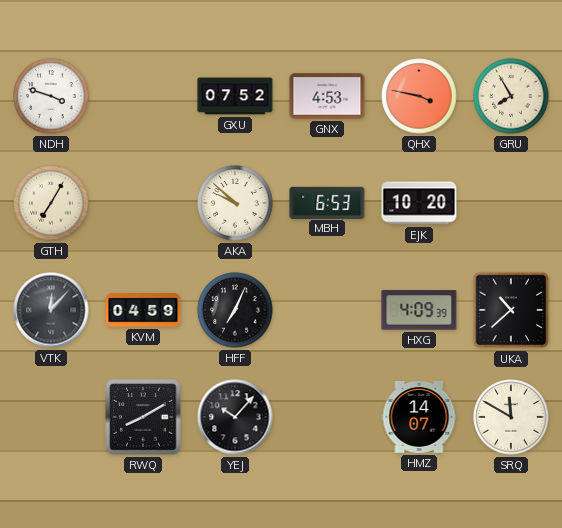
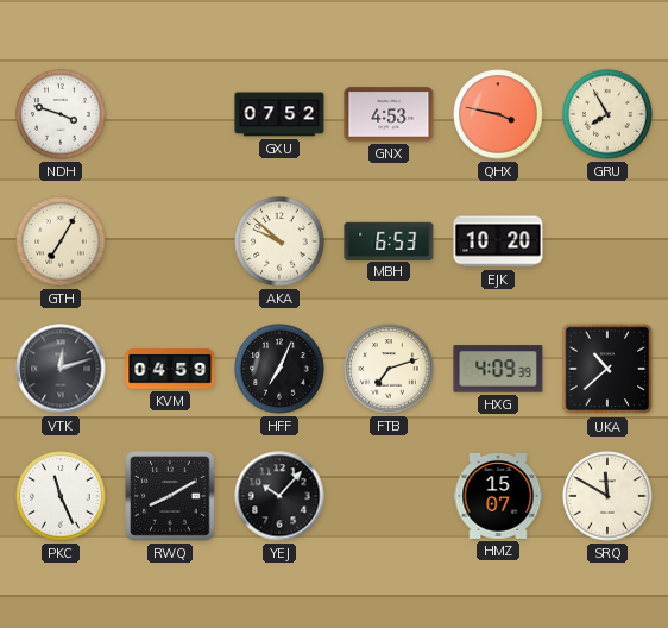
VTK: 12:07 -> 12:12 (61, 369)
FTB: none -> 7:12 (389, 369)
PKC: none -> 11:26 (61, 496)
HMZ: 14:07 -> 15:07 (498, 496)
